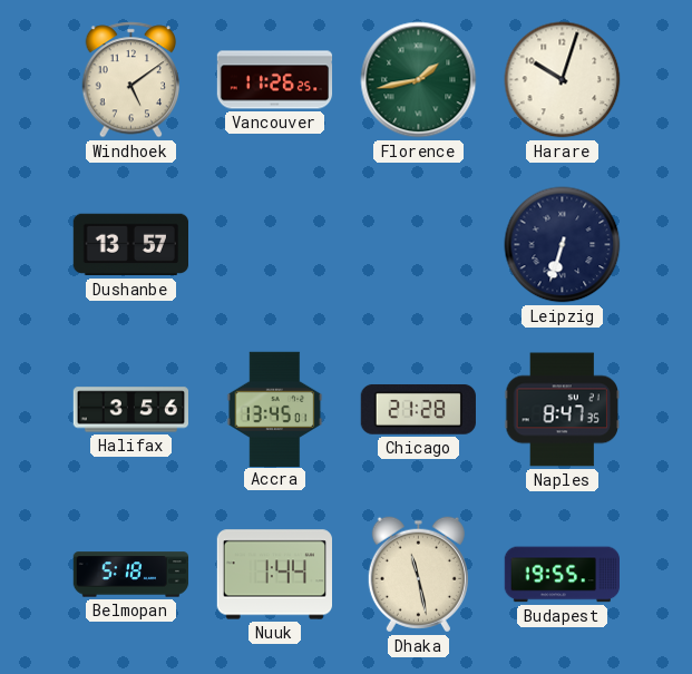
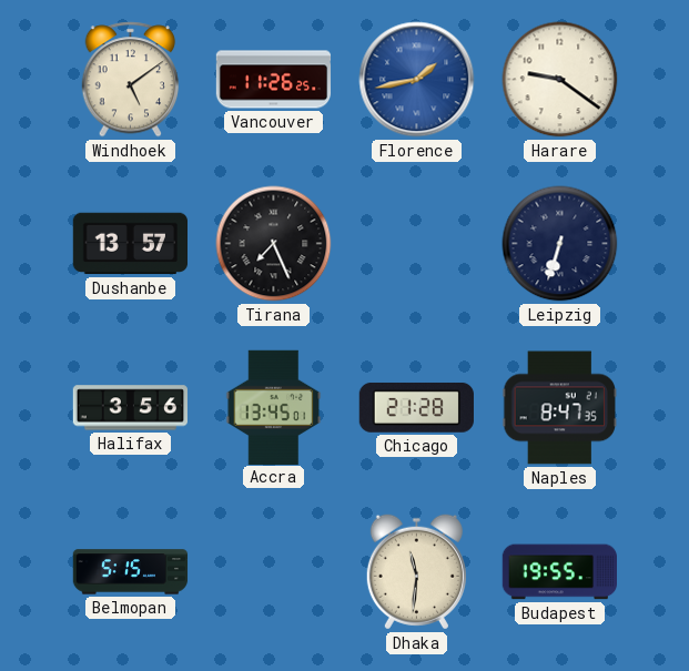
Florence dial: green -> blue (417, 80)
Harare: 10:03 -> 9:21 (560, 80)
Tirana: none -> 7:26 (274, 244)
Belmopan: 5:18 -> 5:15 (131, 572)
Nuuk: 1:44 -> none (275, 575)
Dhaka: 11:28 -> 11:31 (416, 572)
